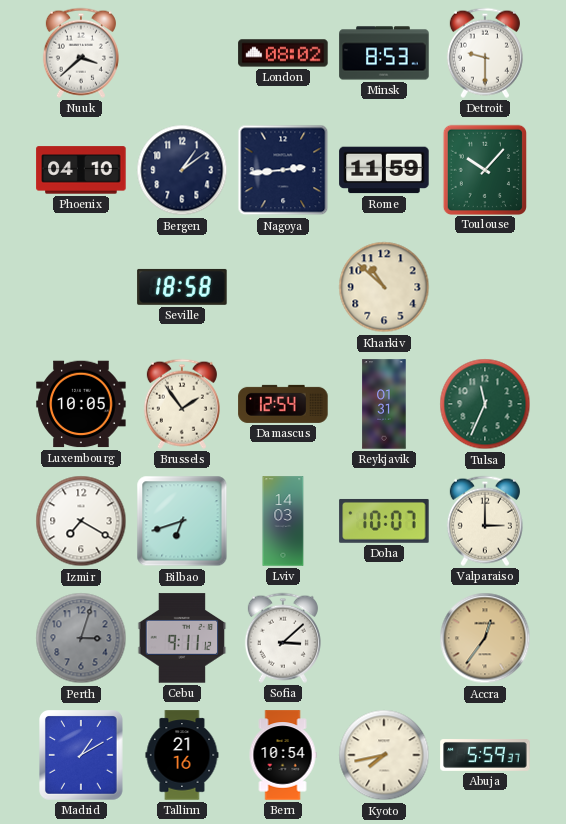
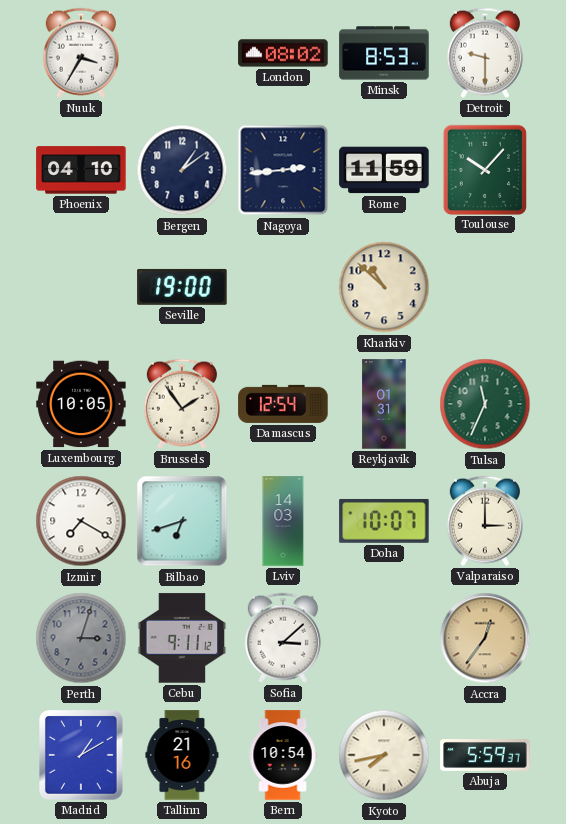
Nuuk: 3:38 -> 3:35 (81, 53)
Seville: 18:58 -> 19:00 (182, 287)
